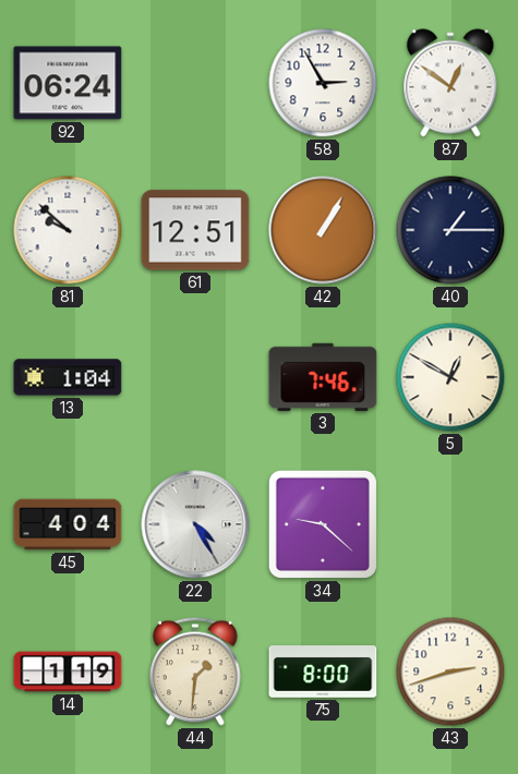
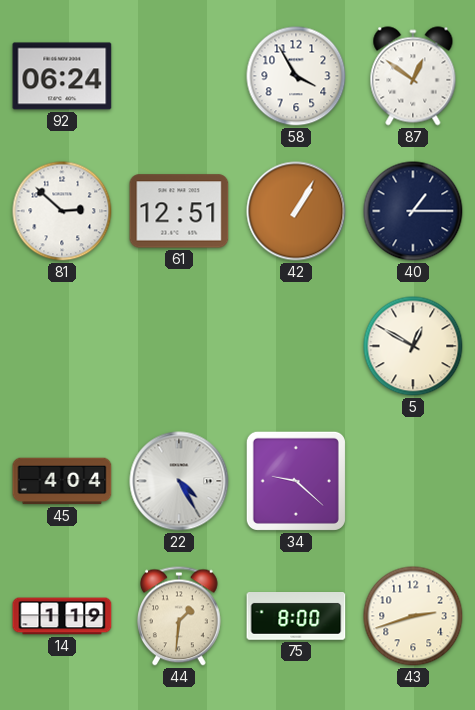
58: 2:55 -> 3:55 (296, 76)
81: 9:52 -> 2:52 (62, 211)
13: 1:04 -> none (68, 377)
3: 7:46 -> none (323, 377)
